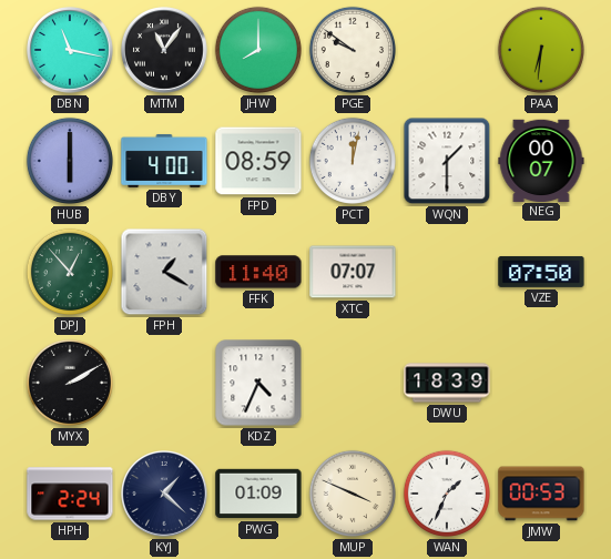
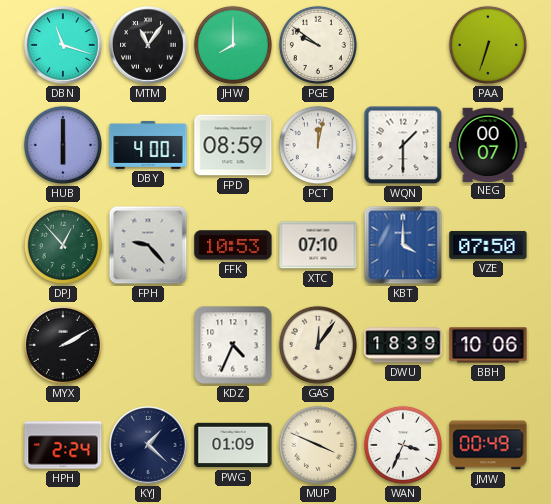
DBN: 11:17 -> 11:18 (64, 46)
PAA: 6:31 -> 6:33 (488, 45)
FPH: 1:20 -> 9:23 (148, 245)
FFK: 11:40 -> 10:53 (233, 245)
XTC: 07:07 -> 07:10 (318, 245)
KBT: none -> 4:00 (403, 245)
GAS: none -> 12:06 (318, 345)
BBH: none -> 10:06 (488, 345)
WAN: 1:34 -> 3:34 (403, 445)
JMW: 00:53 -> 00:49 (488, 445)
